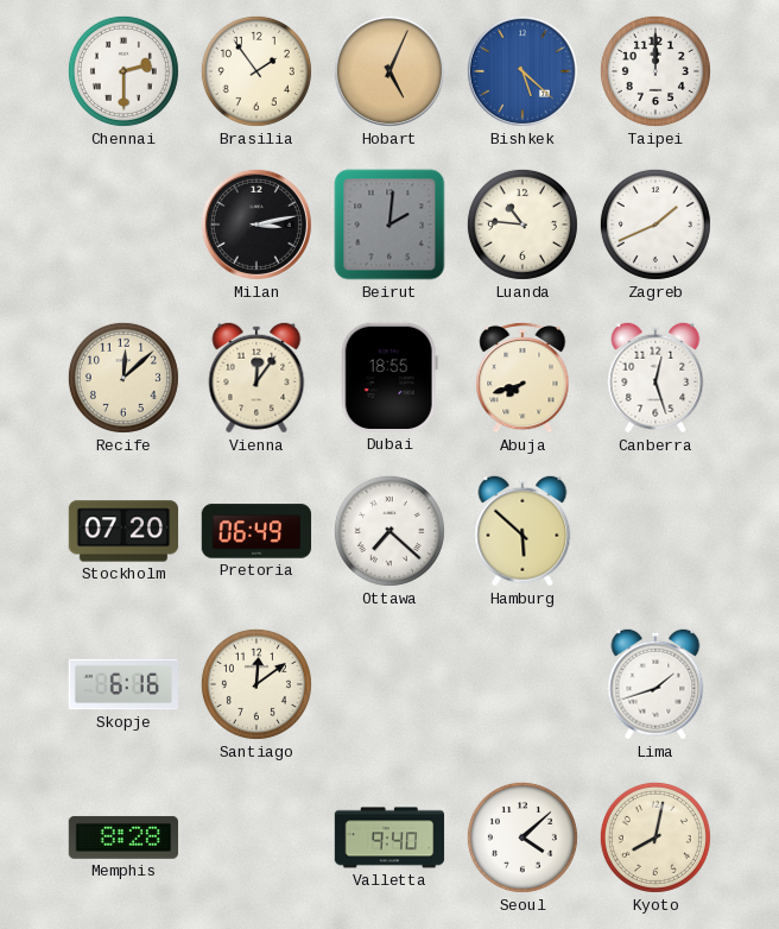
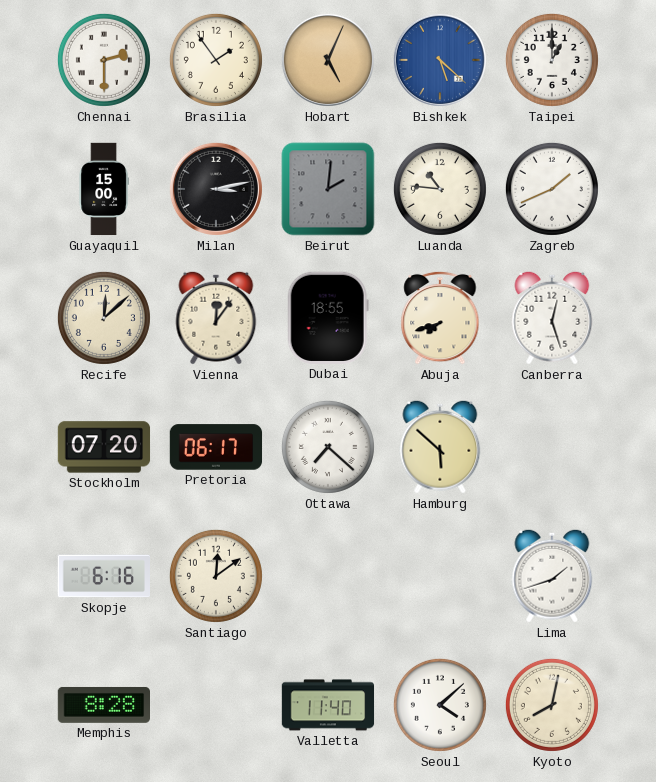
Taipei: 12:00 -> 1:00 (552, 60)
Guayaquil: none -> 15:00 (104, 189)
Pretoria: 06:49 -> 06:17 (216, 447)
Valletta: 9:40 -> 11:40 (328, 705)
